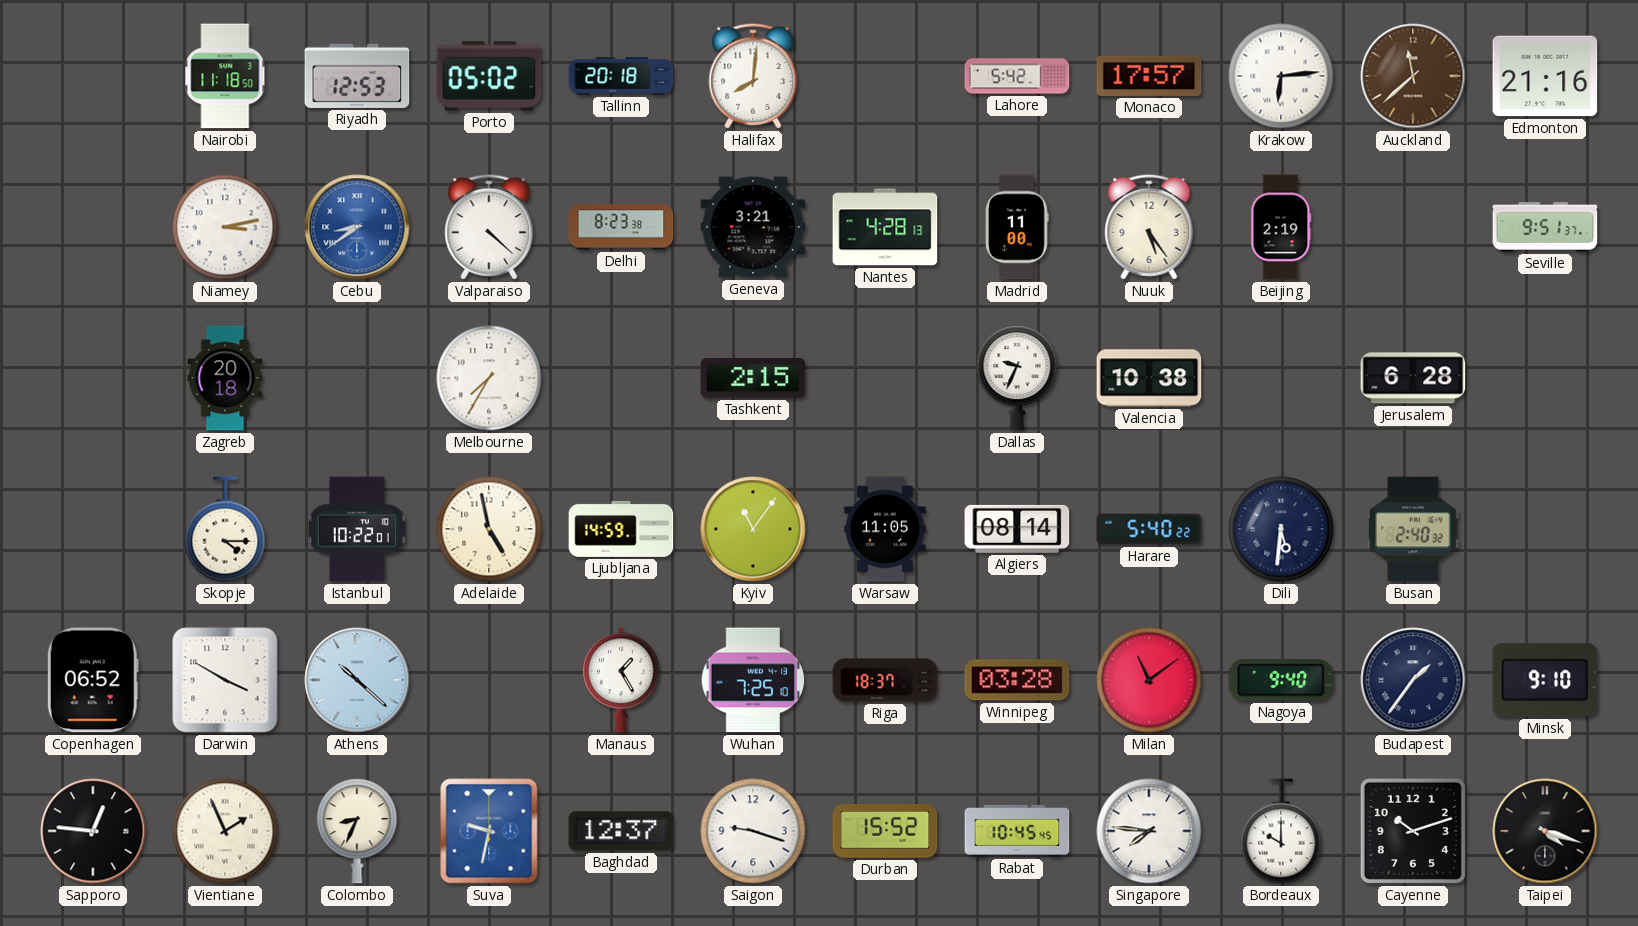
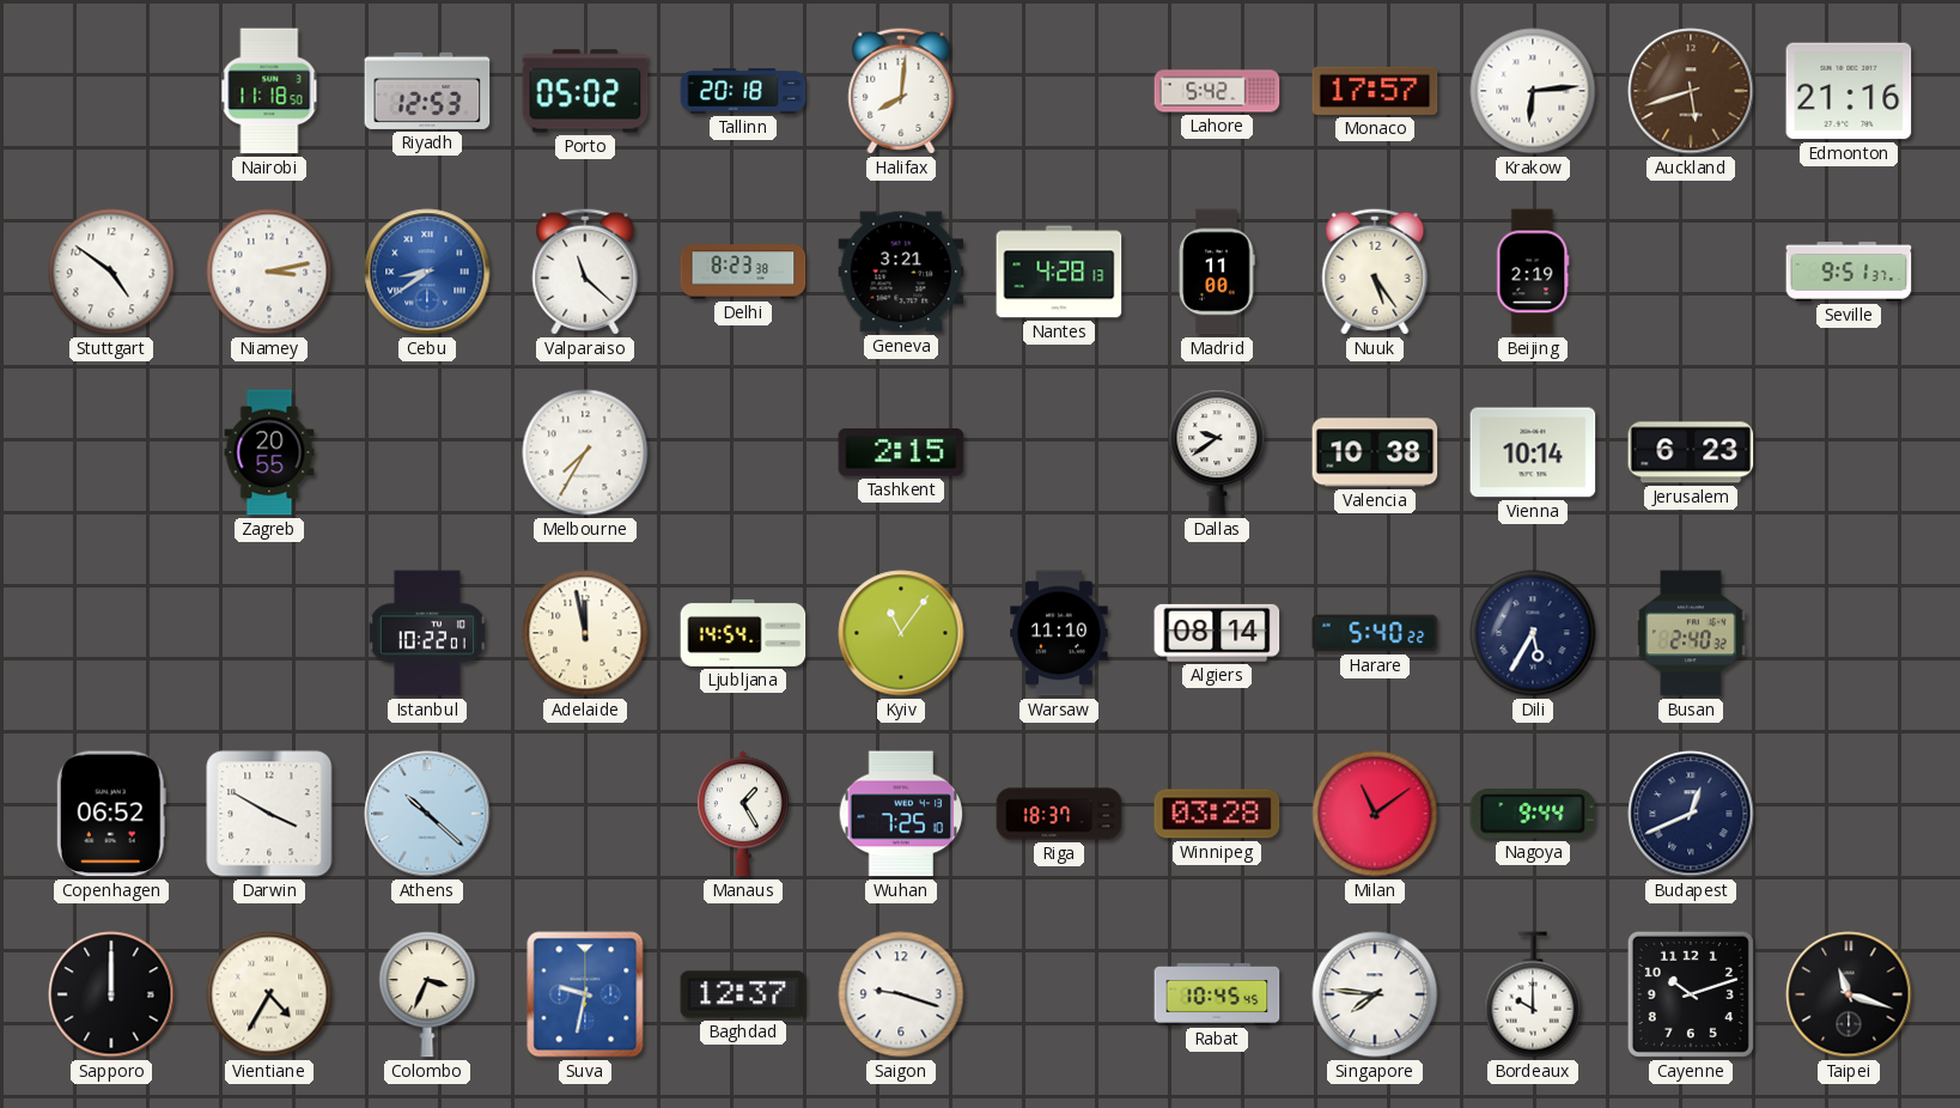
Auckland: 11:38 -> 5:42 (1691, 91)
Stuttgart: none -> 4:51 (111, 272)
Valparaiso: 4:22 -> 11:22 (585, 272)
Zagreb: 20:18 -> 20:55 (269, 452)
Dallas: 9:34 -> 9:39 (1217, 452)
Vienna: none -> 10:14 (1533, 452)
Jerusalem: 6:28 -> 6:23 (1691, 452)
Skopje: 4:15 -> none (225, 529)
Adelaide: 4:58 -> 11:58 (585, 633)
Ljubljana: 14:59 -> 14:54 (743, 633)
Warsaw: 11:05 -> 11:10 (1059, 633)
Dili: 5:31 -> 5:35 (1533, 633)
Nagoya: 9:40 -> 9:44 (1533, 814)
Budapest: 1:36 -> 12:41 (1691, 814)
Minsk: 9:10 -> none (1545, 680)
Sapporo: 12:46 -> 12:00 (111, 994)
Vientiane: 1:56 -> 4:35 (269, 994)
Colombo: 8:34 -> 3:34 (427, 994)
Durban: 15:52 -> none (885, 831)
Taipei: 4:18 -> 11:18 (1849, 994)
